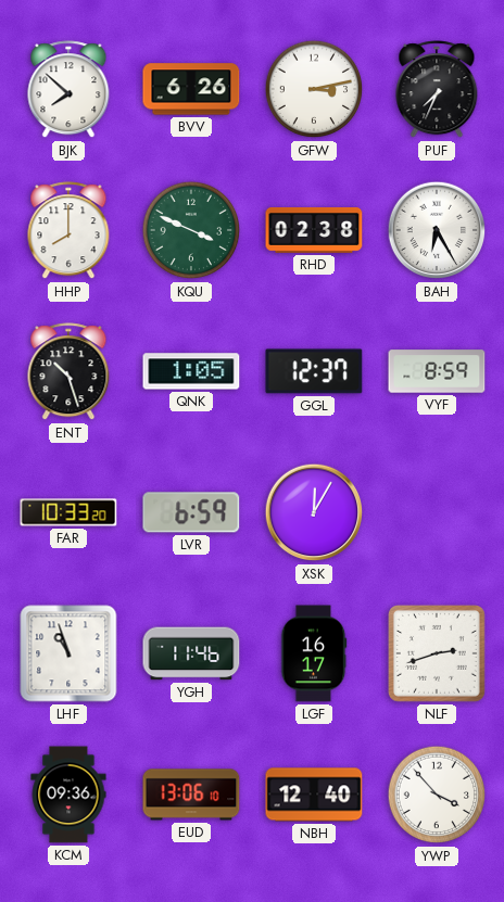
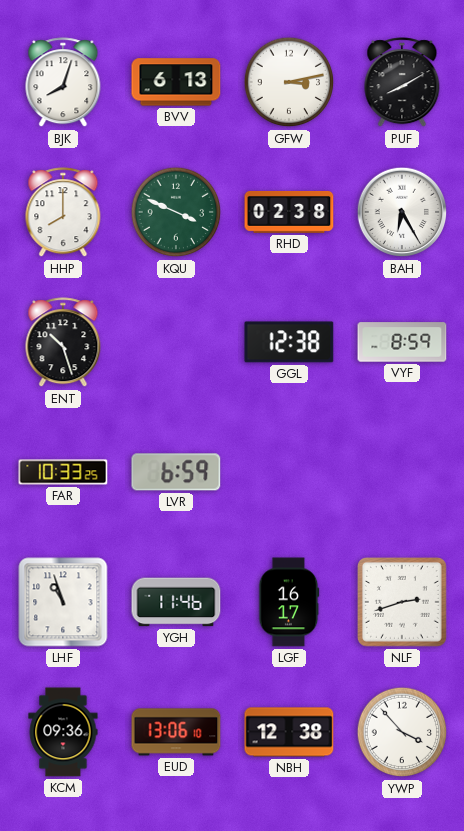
BJK: 7:52 -> 8:03 (63, 83)
BVV: 6:26 -> 6:13 (176, 82)
PUF: 7:34 -> 8:10 (402, 83)
QNK: 1:05 -> none (191, 371)
GGL: 12:37 -> 12:38 (289, 342)
FAR: 10:33:20 -> 10:33:25 (63, 472)
XSK: 12:05 -> none (314, 512)
NBH: 12:40 -> 12:38 (289, 732)
